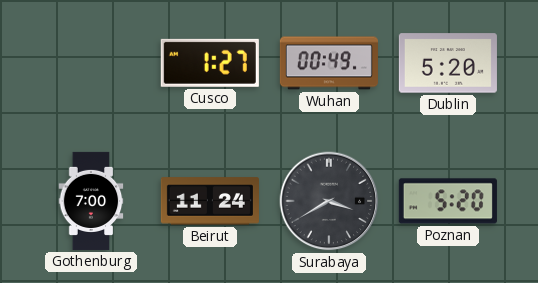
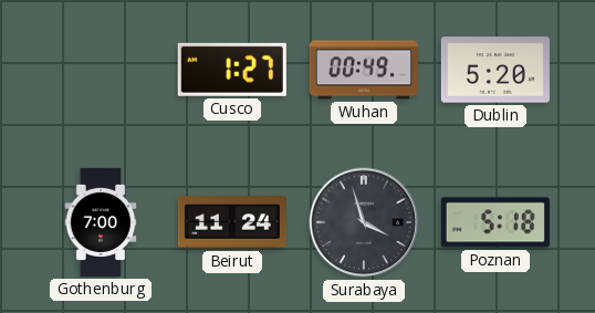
Surabaya: 3:40 -> 3:57 (364, 222)
Poznan: 5:20 -> 5:18 (495, 222)
